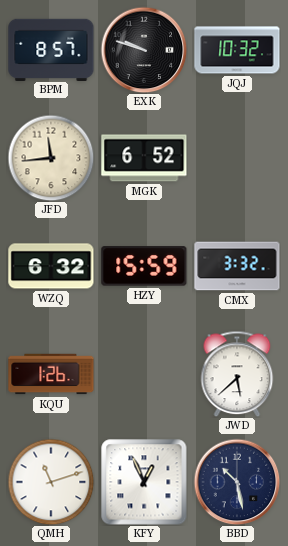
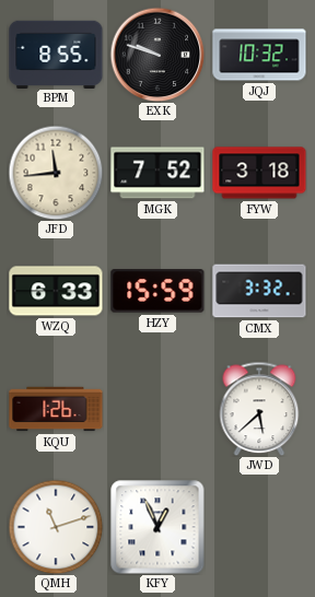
BPM: 8:57 -> 8:55 (56, 54)
MGK: 6:52 -> 7:52 (157, 173)
FYW: none -> 3:18 (259, 173)
WZQ: 6:32 -> 6:33 (56, 291)
BBD: 10:28 -> none (237, 482)
